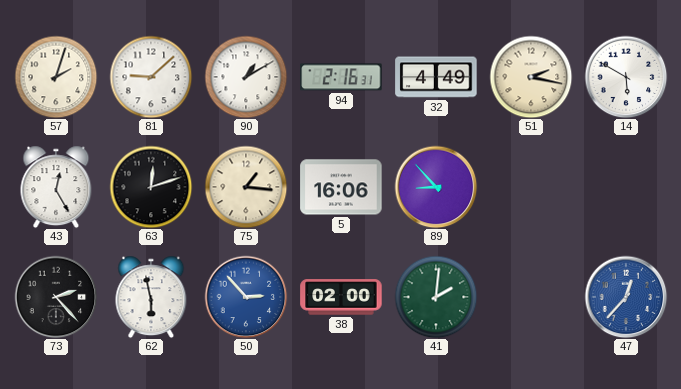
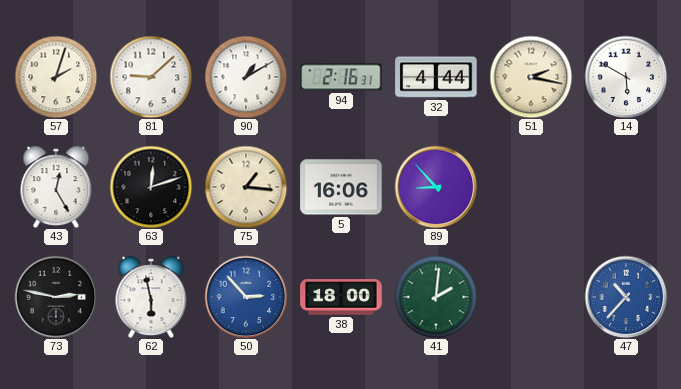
32: 4:49 -> 4:44 (436, 77)
73: 2:23 -> 2:47 (56, 297)
38: 02:00 -> 18:00 (341, 297)
47: 12:37 -> 10:37 (626, 297)
